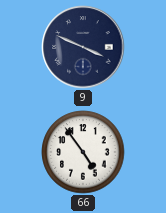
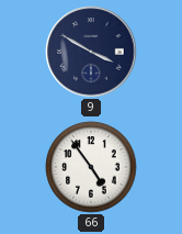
9: 3:49 -> 3:50 (91, 52)
